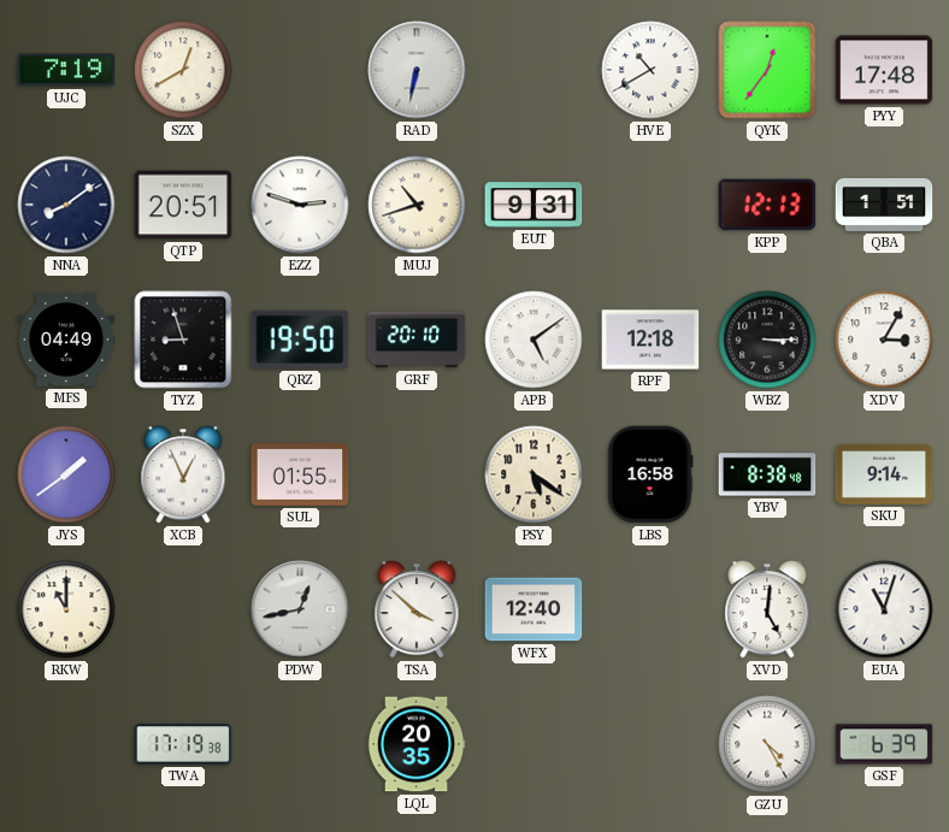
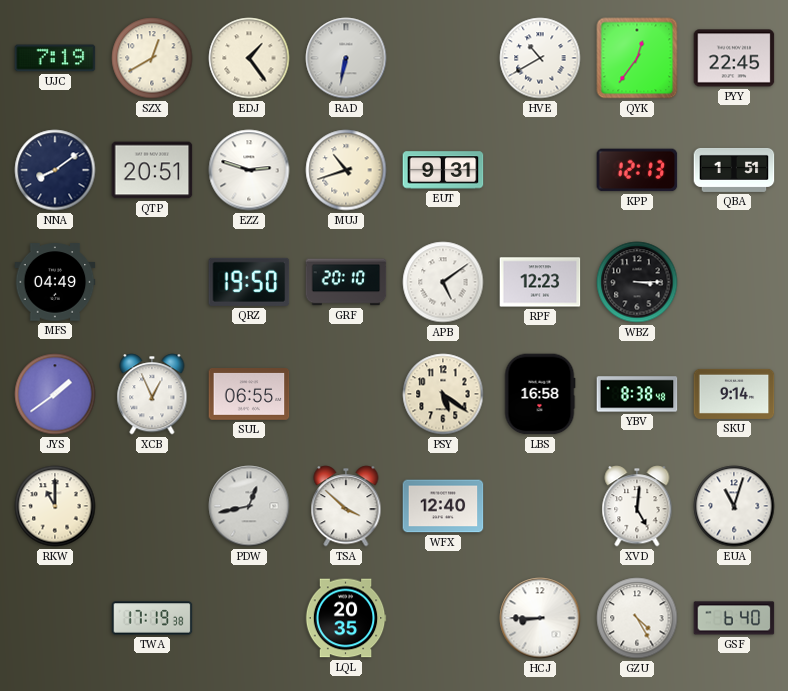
EDJ: none -> 1:24 (249, 58)
PYY: 17:48 -> 22:45 (734, 58)
TYZ: 8:57 -> none (183, 340)
RPF: 12:18 -> 12:23 (540, 282)
XDV: 3:05 -> none (884, 340)
SUL: 01:55 -> 06:55 (249, 395)
HCJ: none -> 8:45 (540, 618)
GSF: 6:39 -> 6:40 (734, 618)
